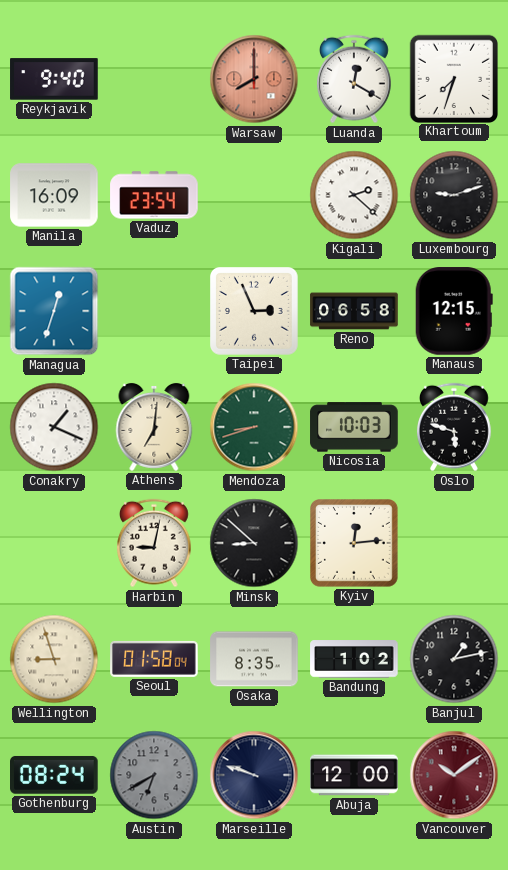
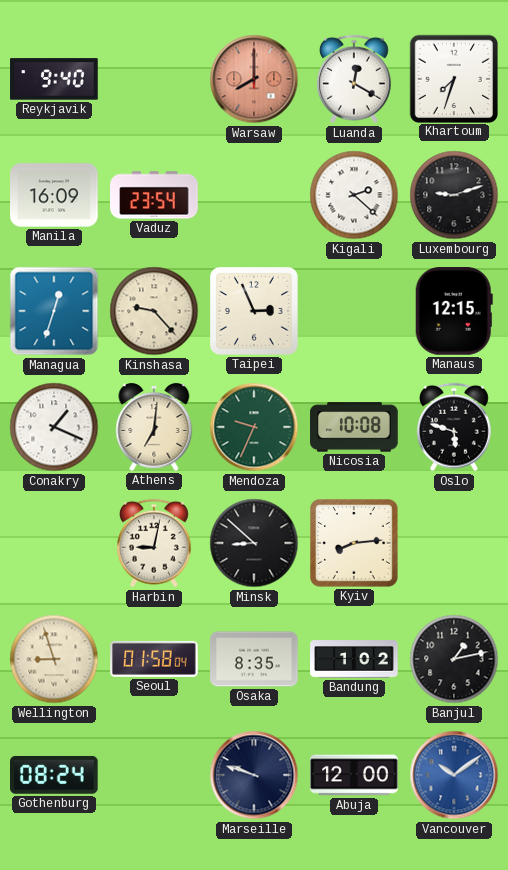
Kinshasa: none -> 9:23 (154, 311)
Reno: 06:58 -> none (354, 311)
Mendoza: 8:42 -> 9:34 (254, 427)
Nicosia: 10:03 -> 10:08 (354, 427)
Kyiv: 12:14 -> 8:14 (355, 544)
Austin: 6:40 -> none (154, 775)
Vancouver dial: burgundy -> blue (454, 775)
